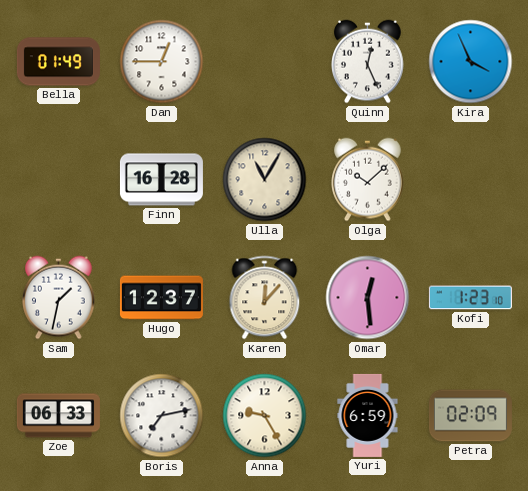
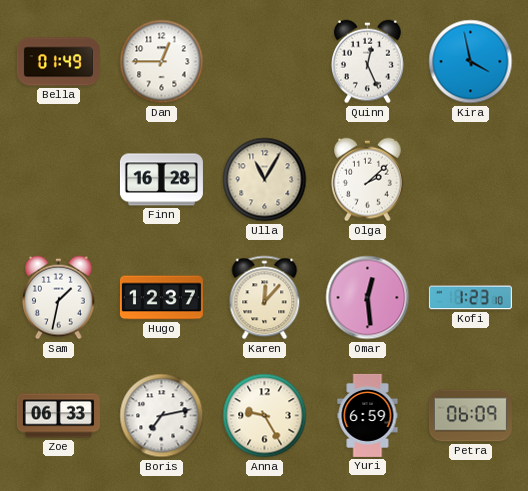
Kira: 3:56 -> 3:58 (471, 62)
Olga: 10:08 -> 2:08 (368, 180)
Petra: 02:09 -> 06:09 (470, 416)
